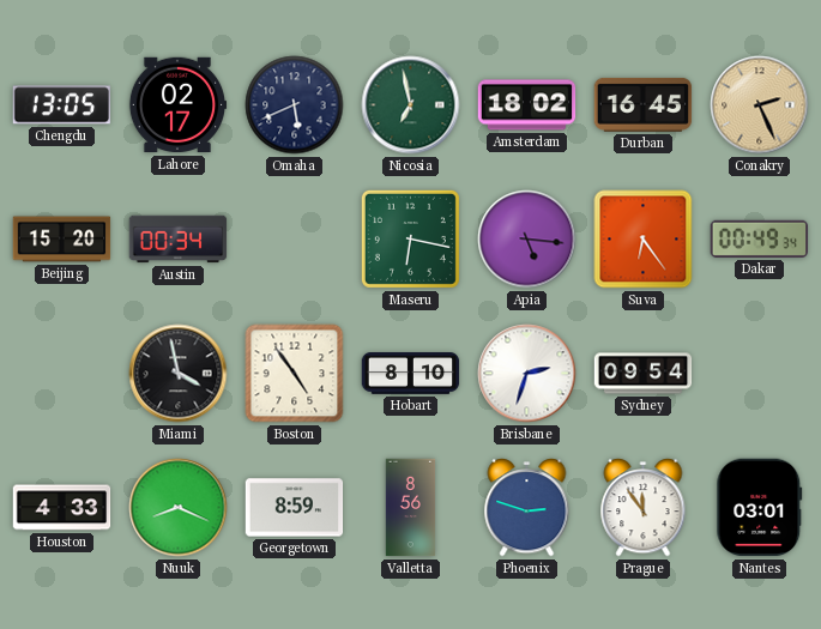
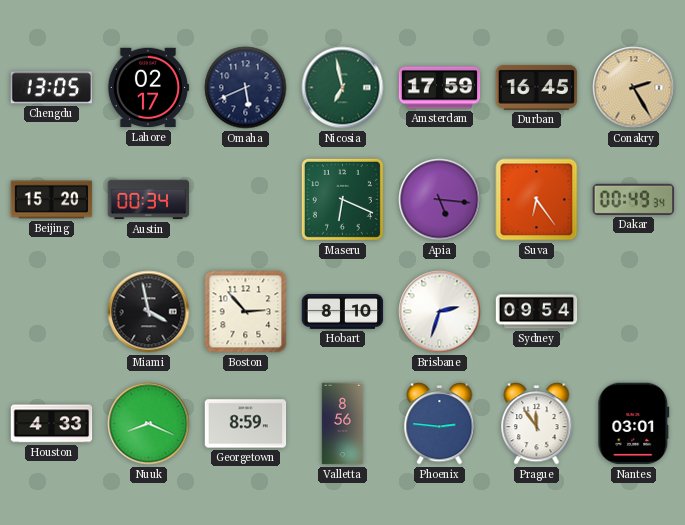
Amsterdam: 18:02 -> 17:59 (440, 88)
Conakry: 2:26 -> 2:25 (634, 88)
Maseru: 6:17 -> 6:19 (342, 199)
Boston: 4:54 -> 2:53 (246, 312)
Phoenix: 2:48 -> 2:46 (440, 424)
